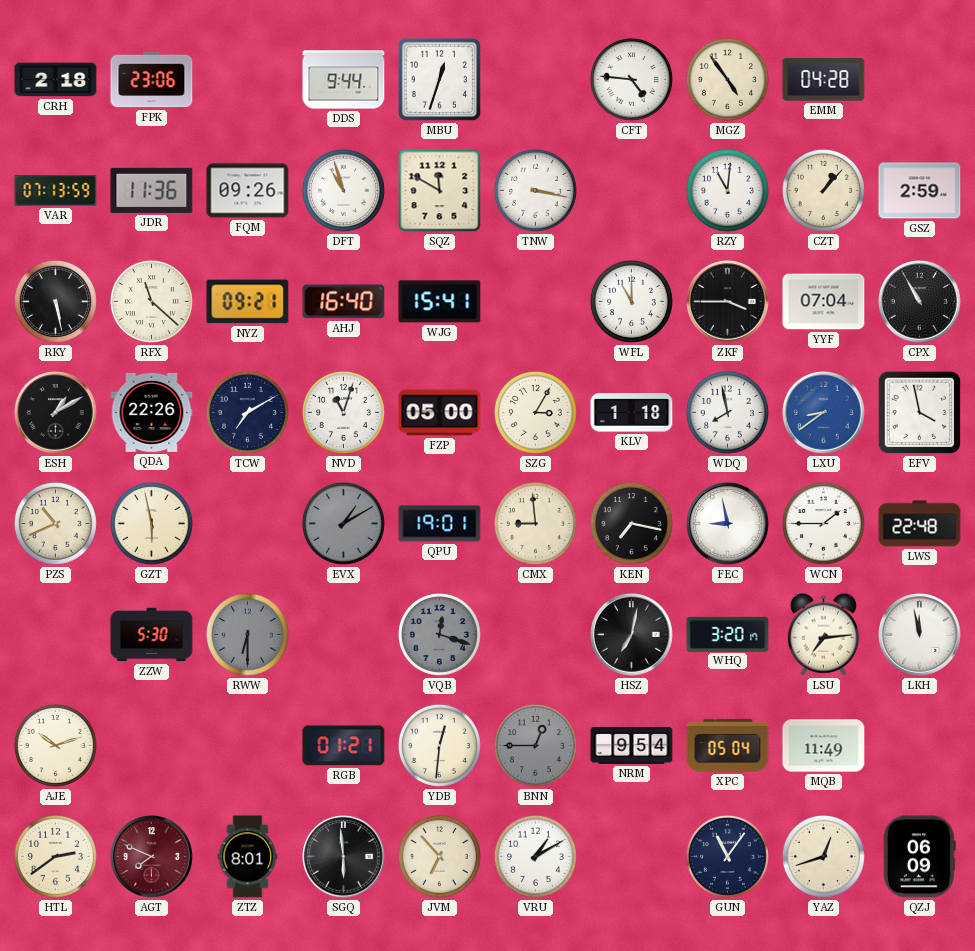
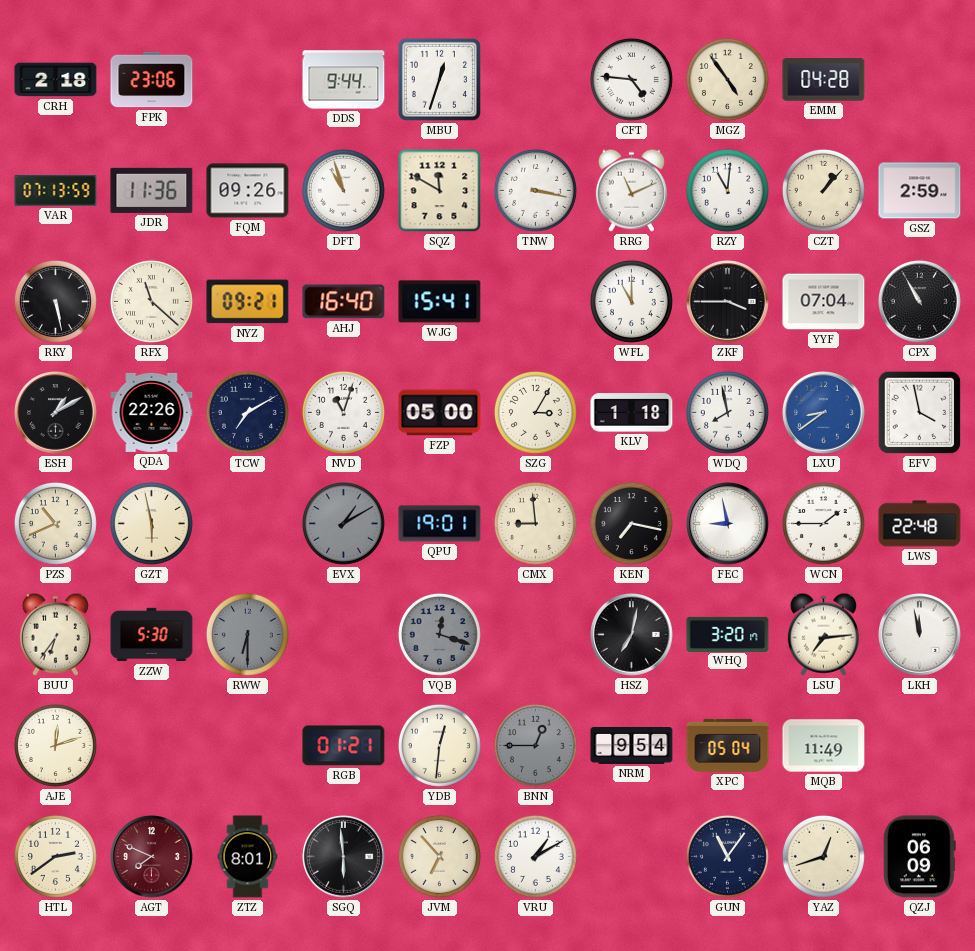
RRG: none -> 11:11 (631, 190)
BUU: none -> 6:36 (55, 634)
AJE: 10:12 -> 12:12 (55, 745)
